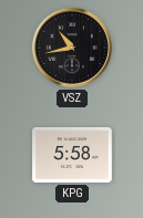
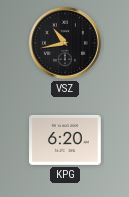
KPG: 5:58 -> 6:20 (65, 140)
